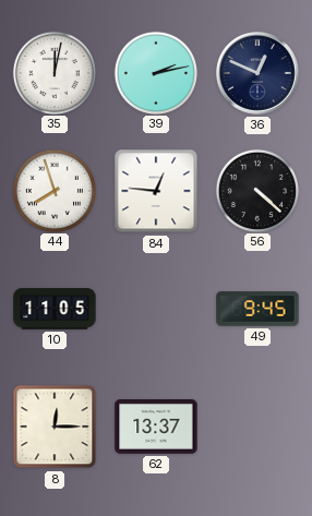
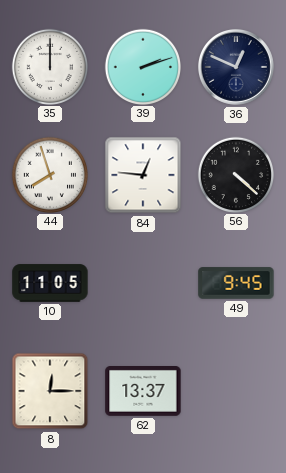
35: 12:02 -> 12:00 (49, 66)
39: 2:13 -> 2:12 (142, 66)
